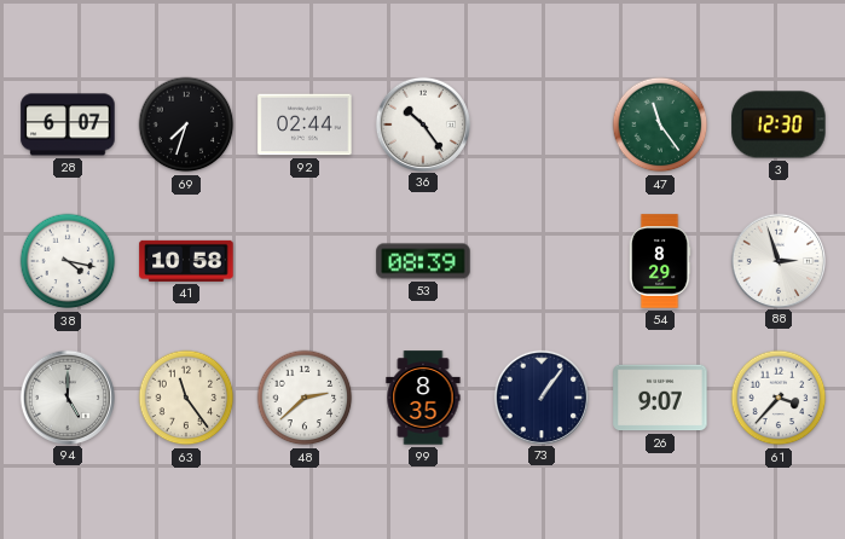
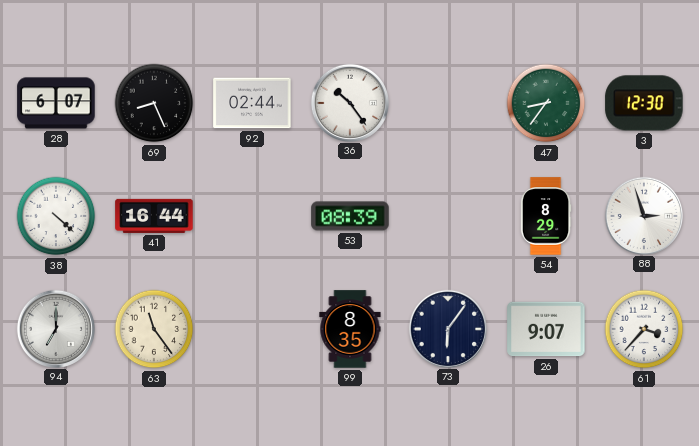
69: 7:33 -> 8:26 (154, 103)
47: 11:24 -> 8:36 (546, 103)
38: 4:17 -> 4:22 (56, 216)
41: 10:58 -> 16:44 (154, 216)
94: 5:00 -> 7:00 (55, 328)
48: 2:38 -> none (305, 398)
73: 1:06 -> 6:06 (447, 328)
